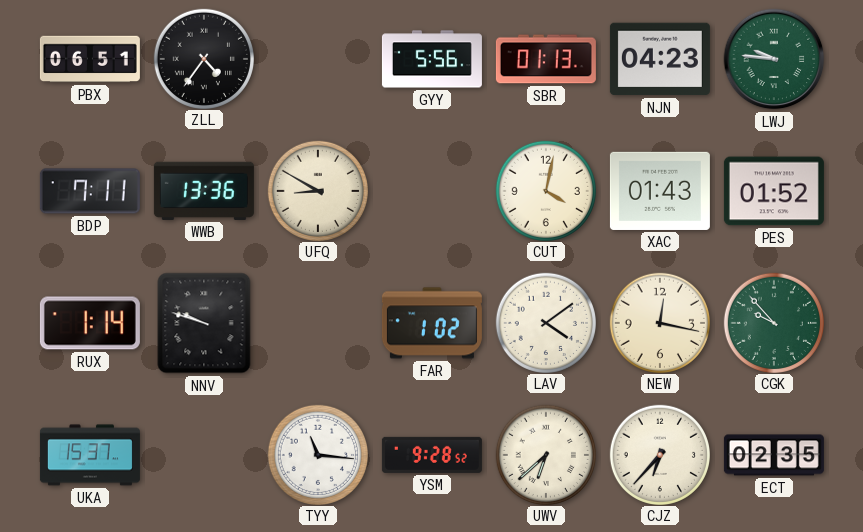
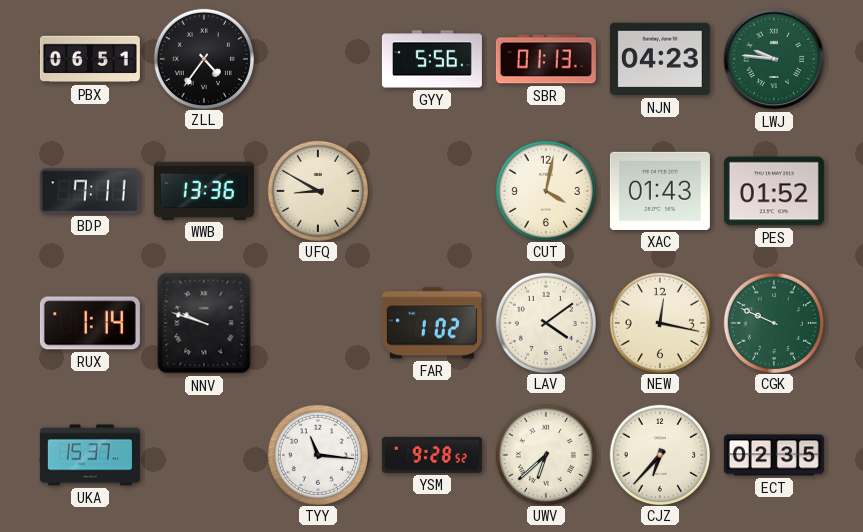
CGK: 9:53 -> 9:49 (773, 322)
